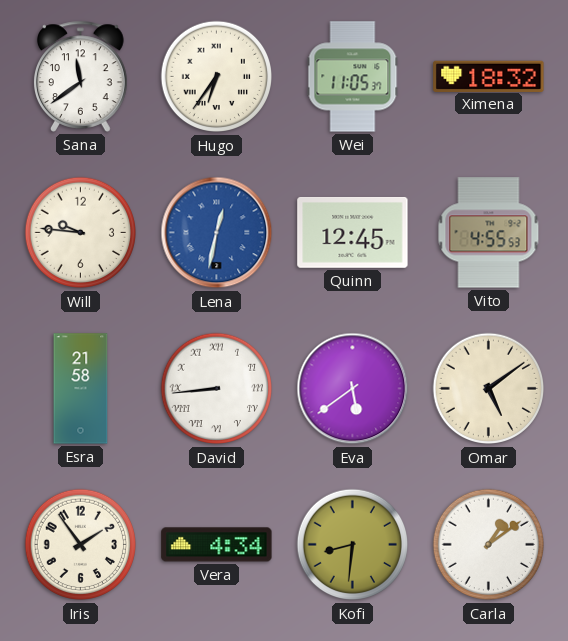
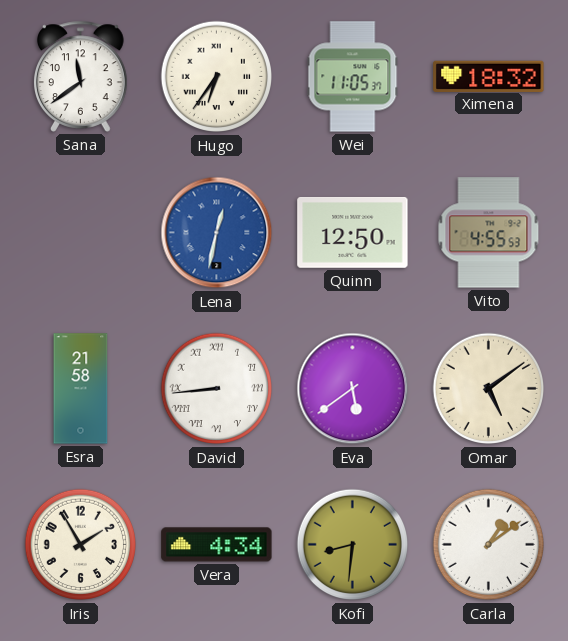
Will: 9:46 -> none (81, 233)
Quinn: 12:45 -> 12:50 (353, 232)
Iris: 1:54 -> 1:55 (81, 545)
